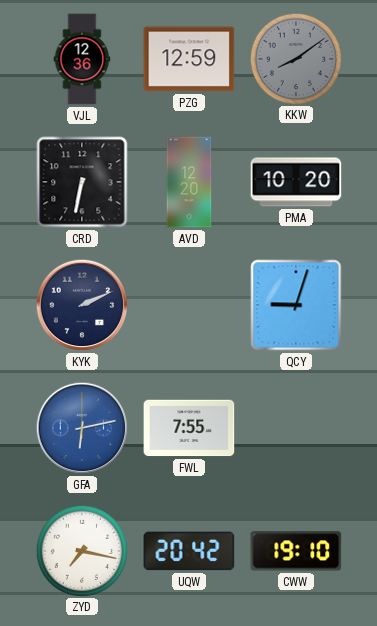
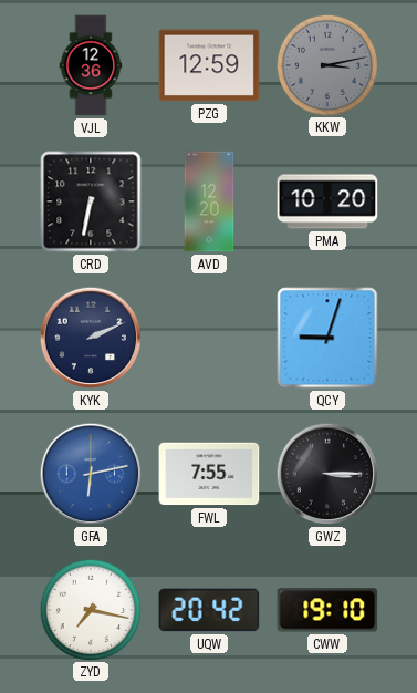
KKW: 8:09 -> 3:13 (326, 64)
GWZ: none -> 3:15 (327, 474)
